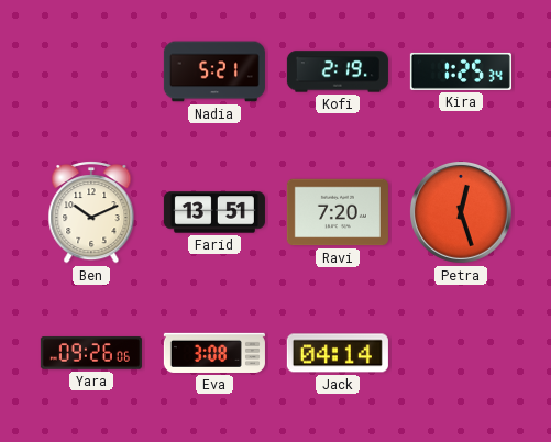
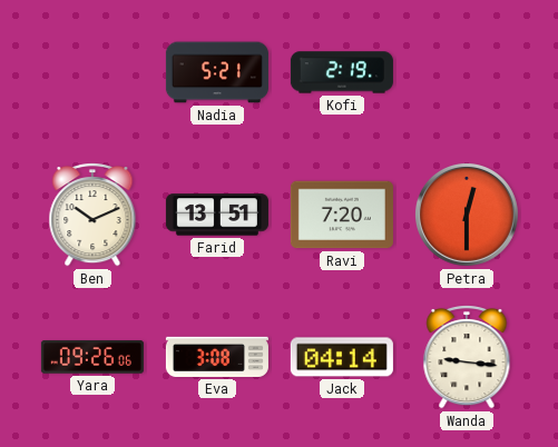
Kira: 1:25 -> none (461, 71)
Petra: 12:27 -> 12:30 (467, 215)
Wanda: none -> 9:16 (467, 358)
